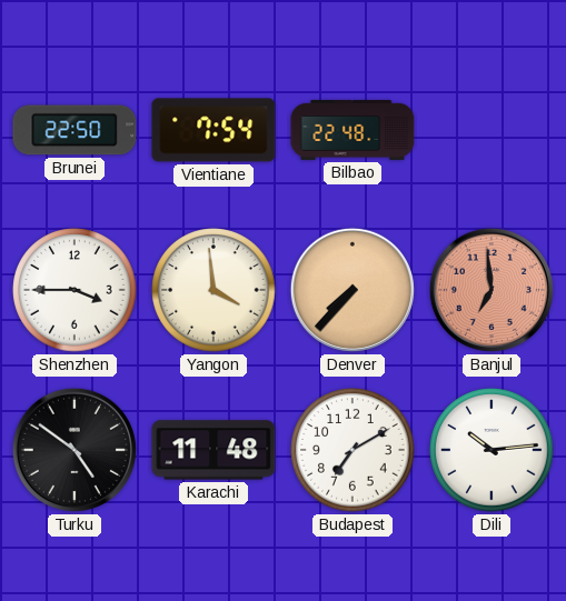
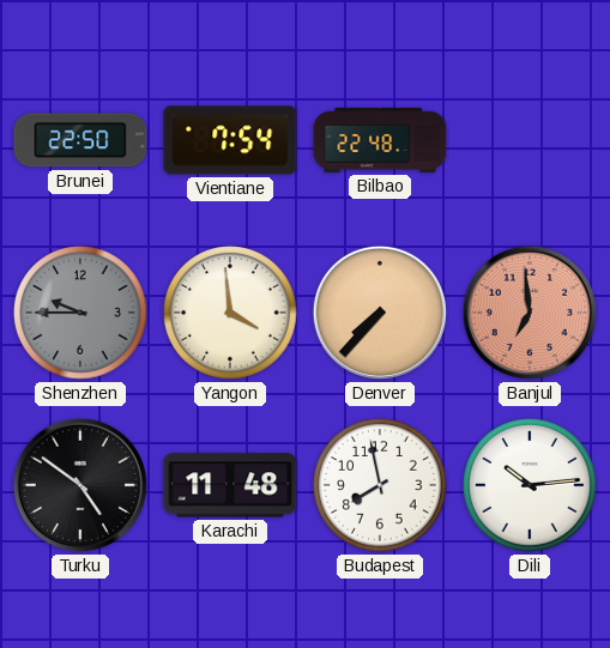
Shenzhen: 3:45 -> 9:45 (80, 313)
Shenzhen dial: white -> grey (80, 313)
Budapest: 7:10 -> 7:58 (380, 485)
